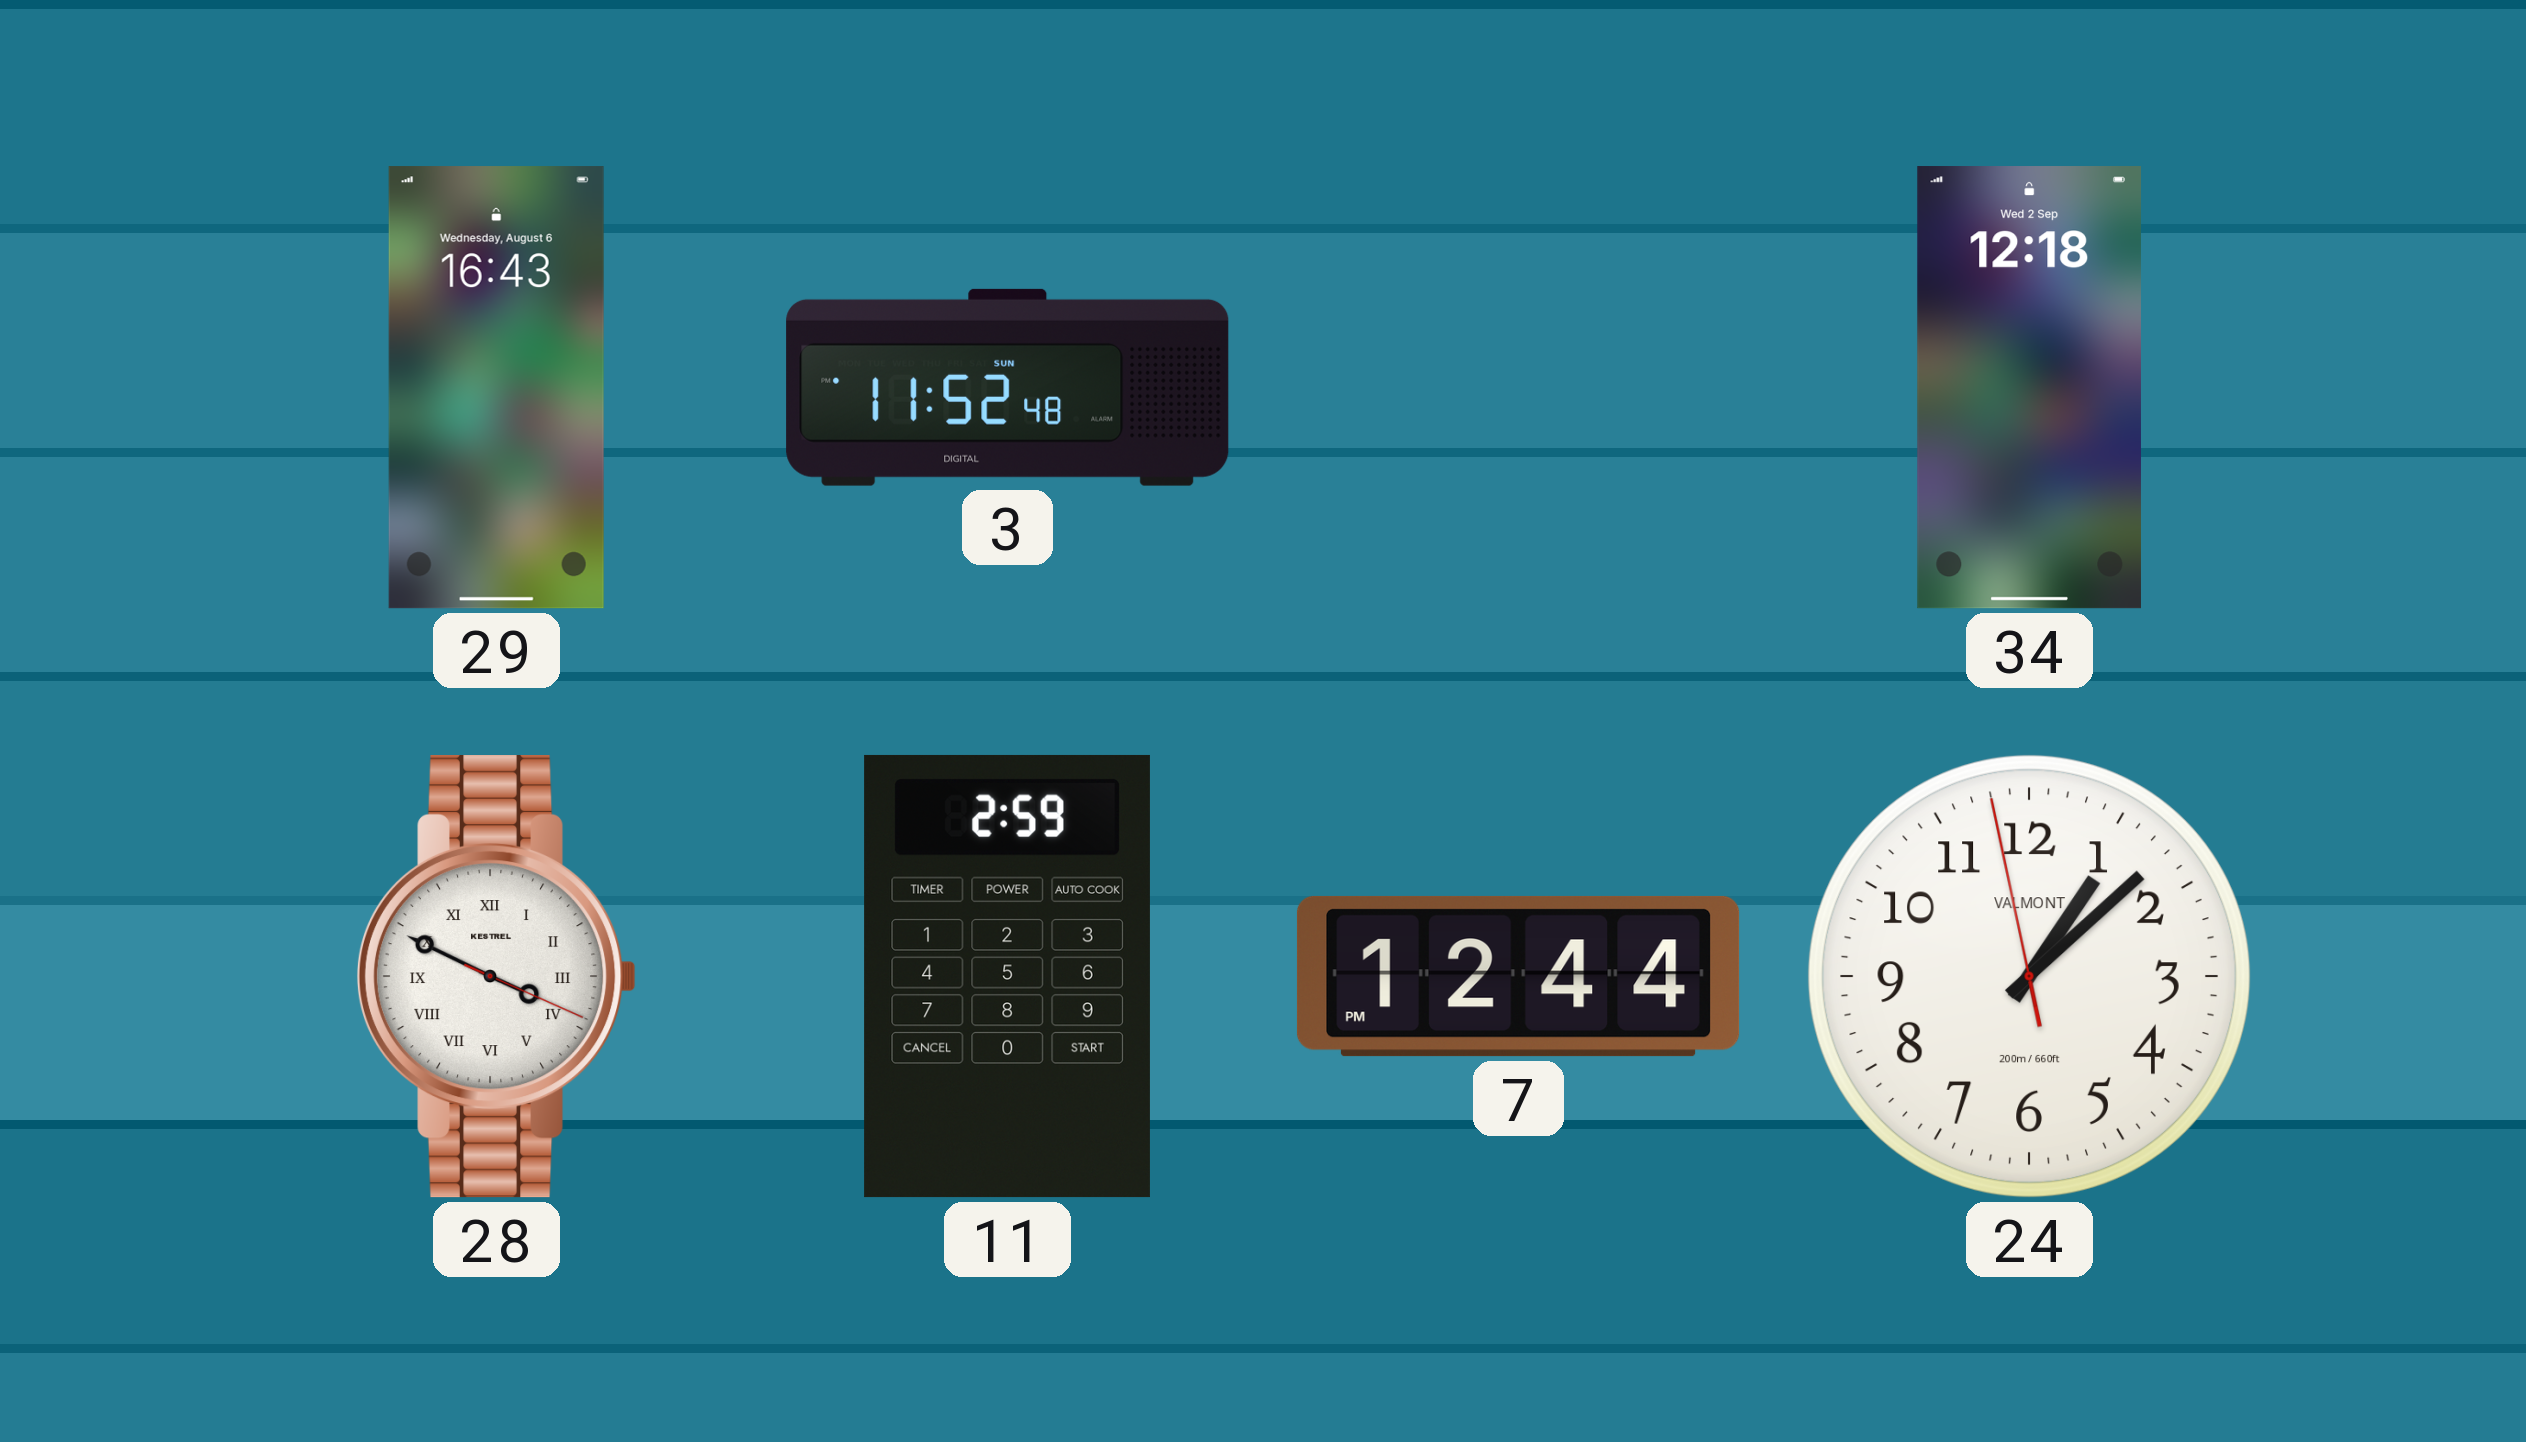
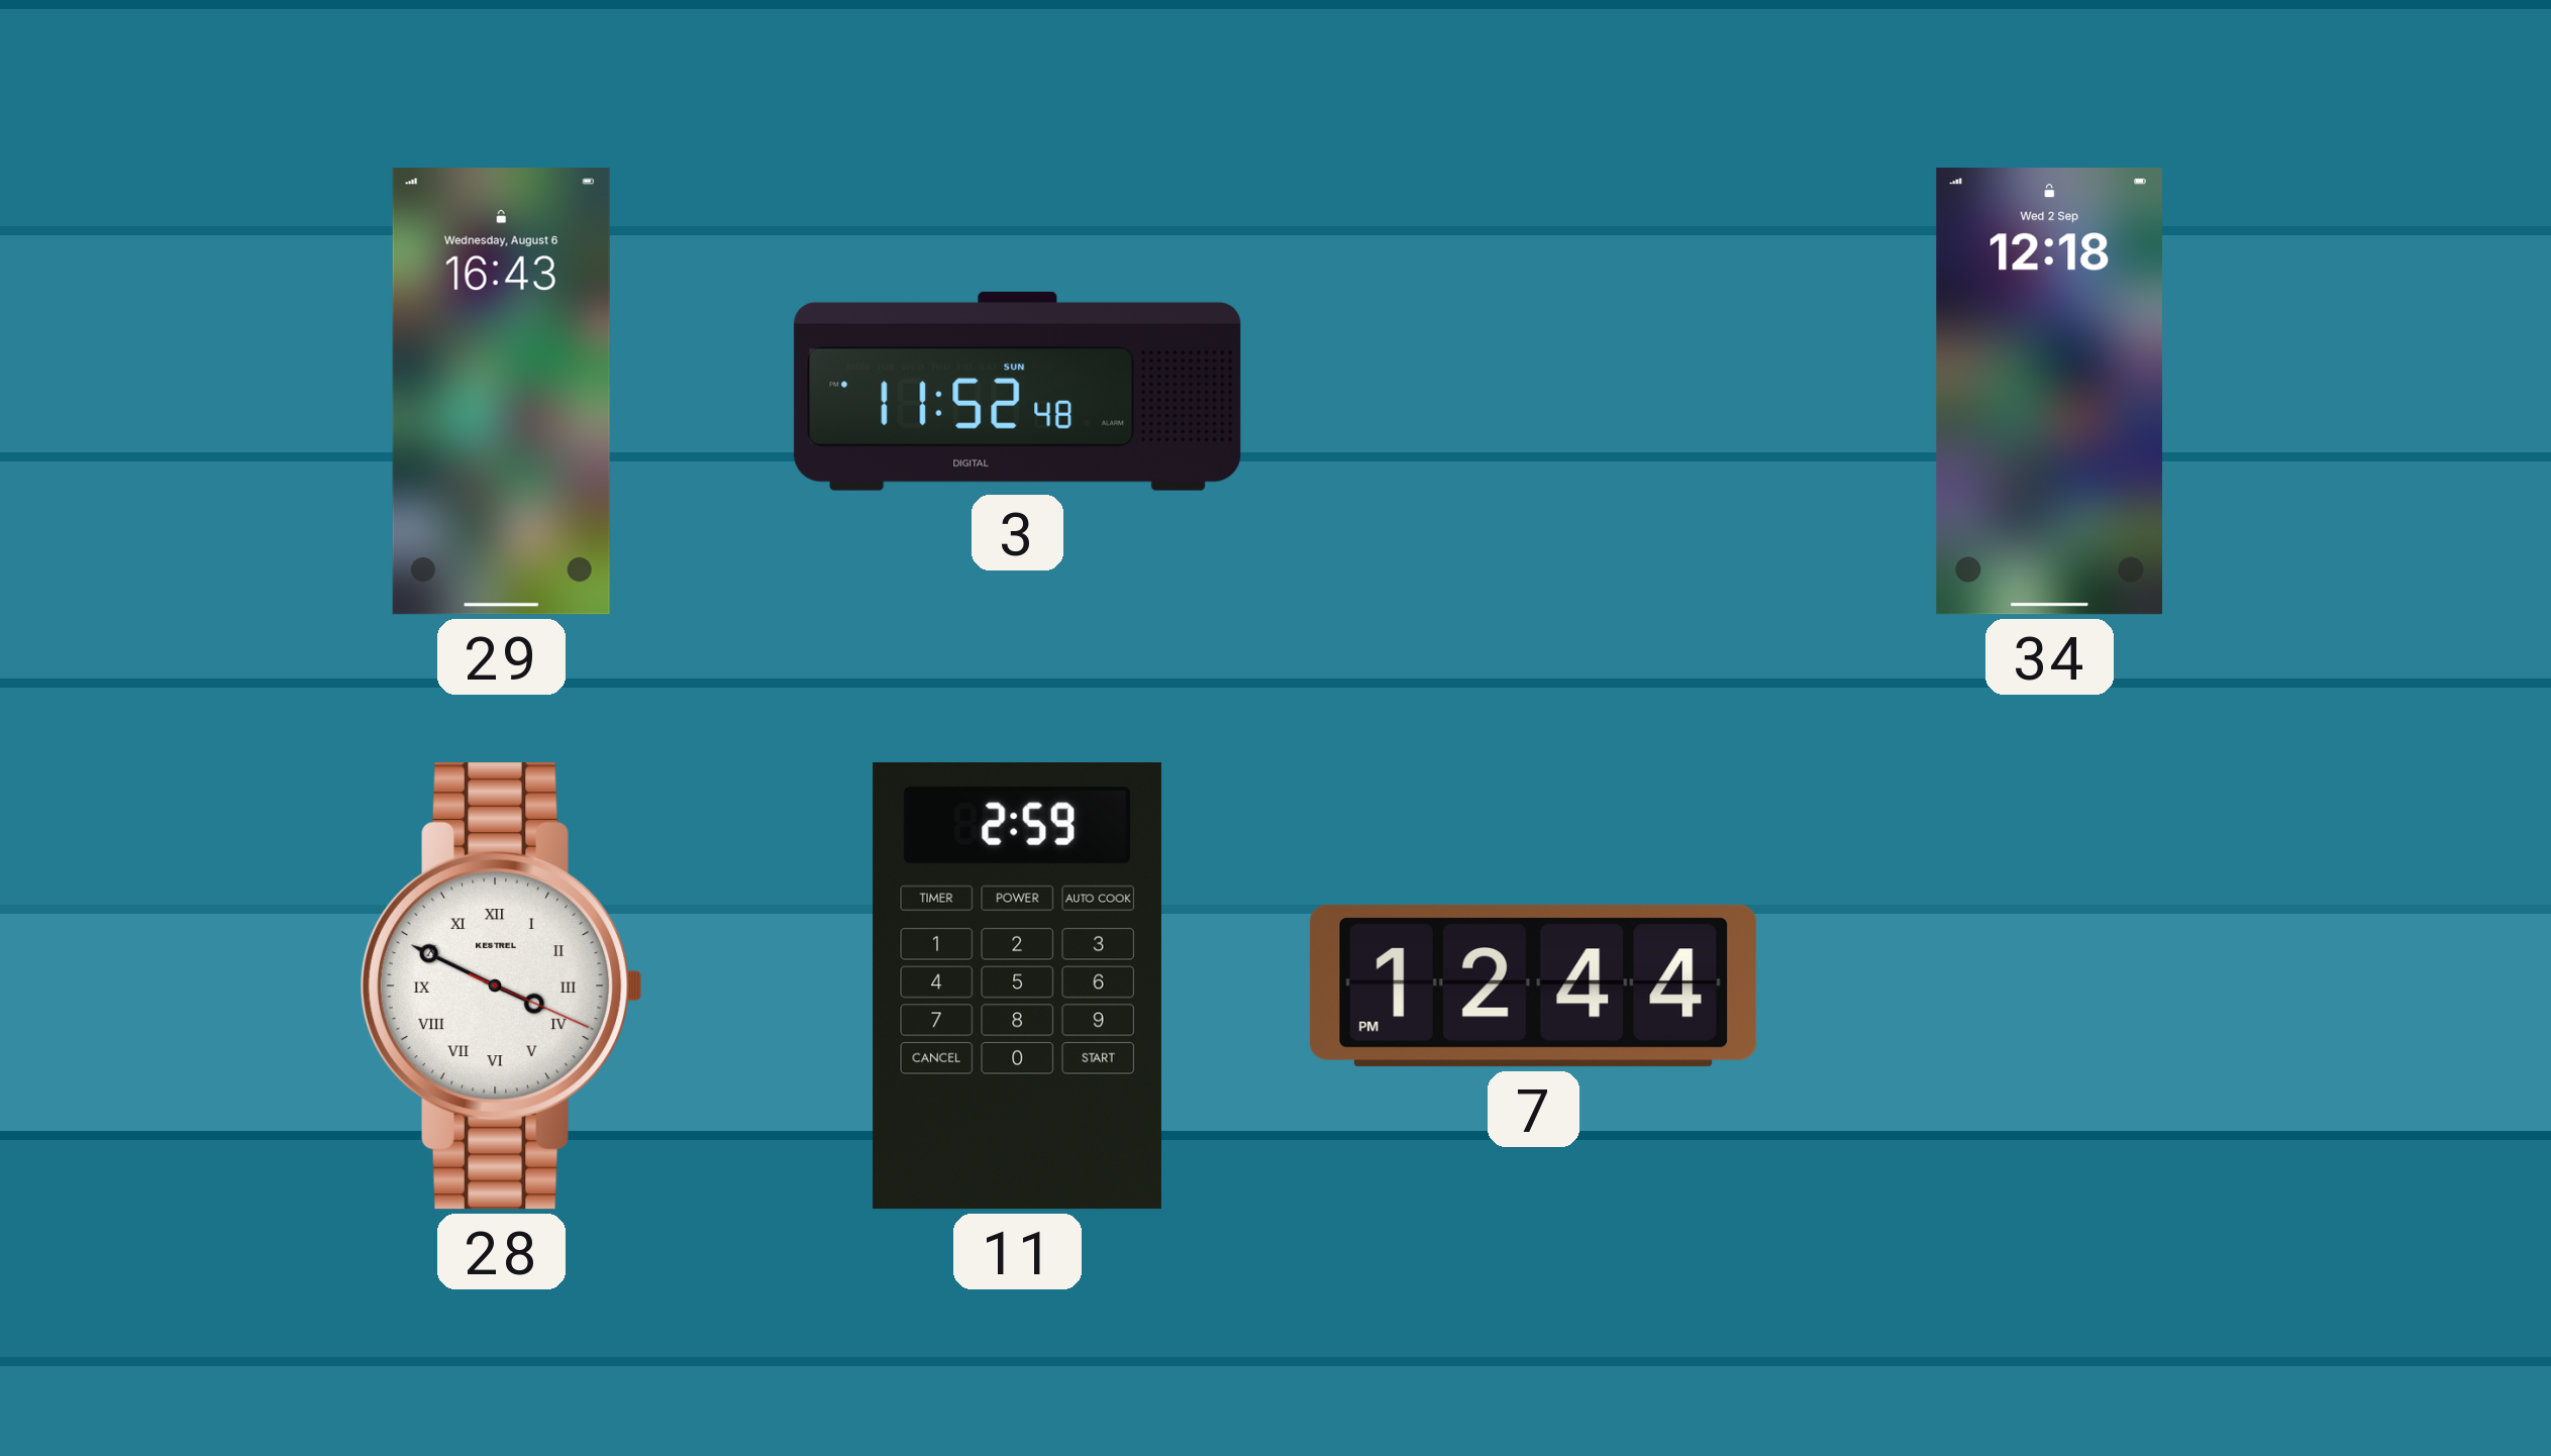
24: 1:07 -> none (2029, 976)
